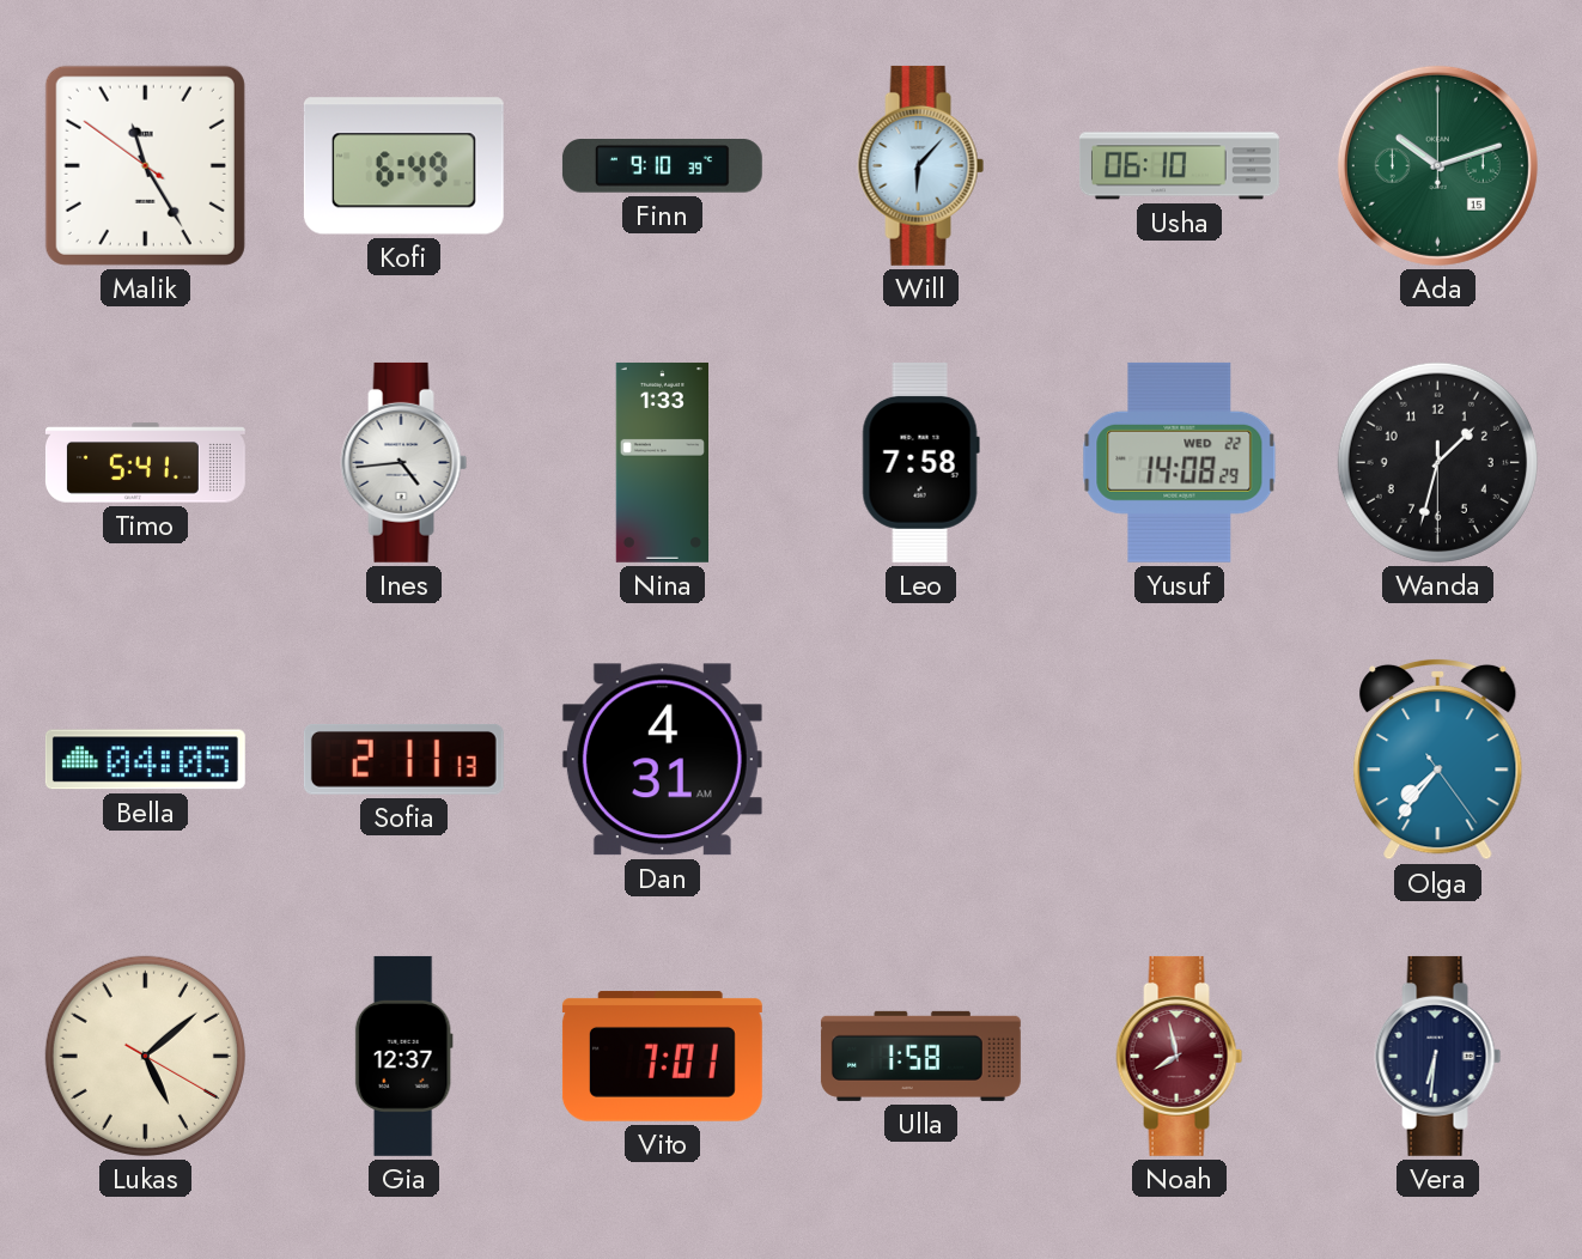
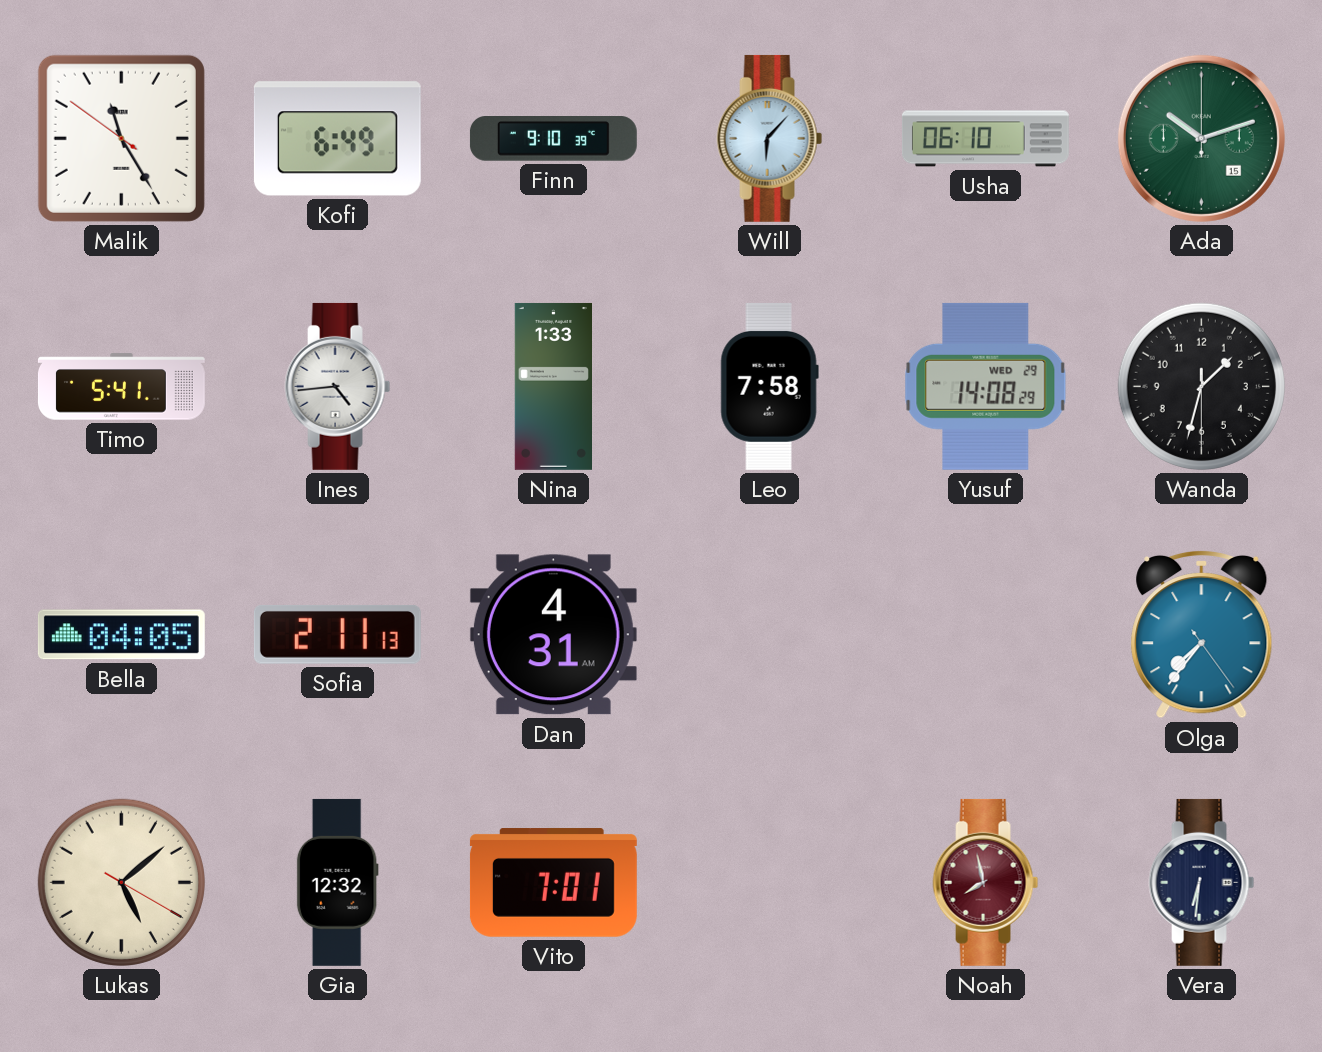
Yusuf date: WED 22 -> WED 29 (986, 386)
Gia: 12:37 -> 12:32 (337, 882)
Ulla: 1:58 -> none (920, 1056)
